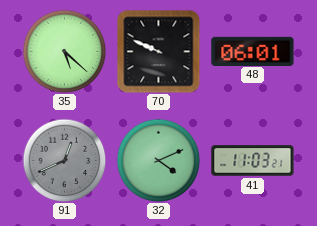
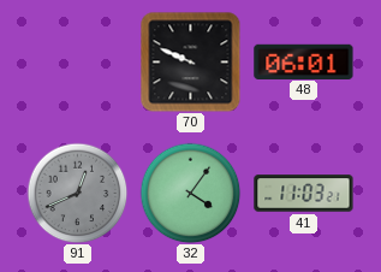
35: 5:22 -> none (64, 51)
32: 4:11 -> 4:06 (190, 193)
